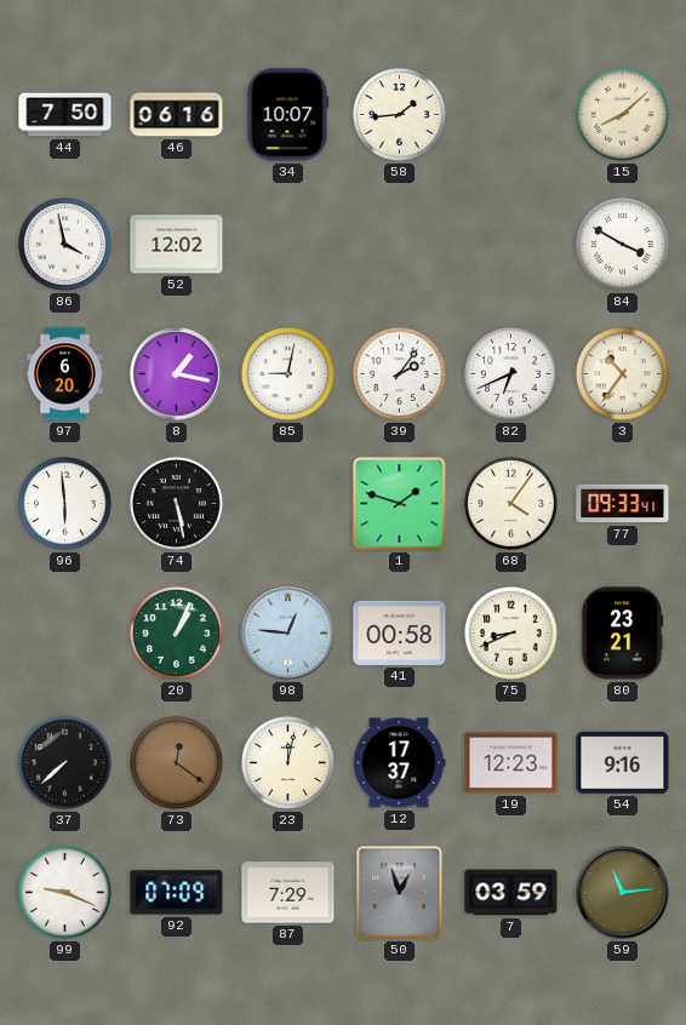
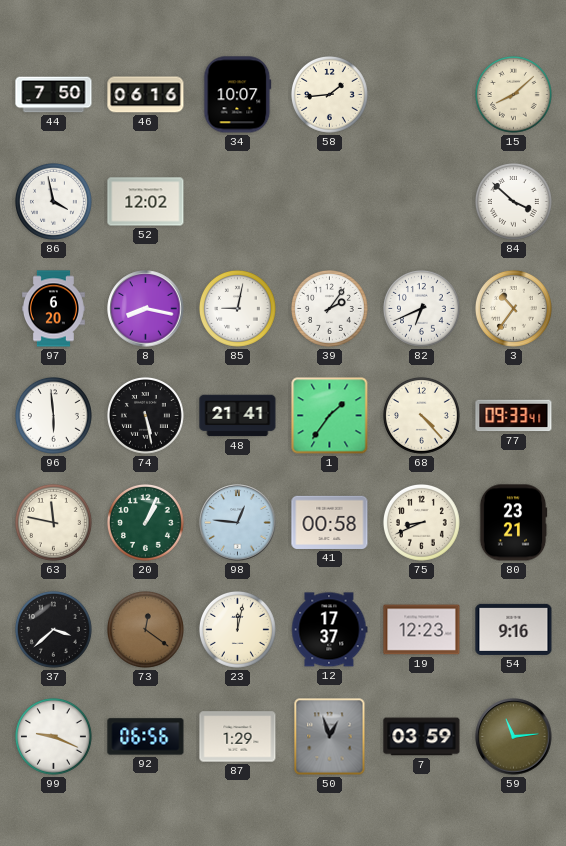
84: 3:50 -> 3:52 (513, 201)
8: 1:17 -> 8:17 (146, 309)
48: none -> 21:41 (238, 416)
1: 1:48 -> 1:36 (330, 416)
68: 4:06 -> 4:23 (421, 415)
63: none -> 11:47 (53, 522)
37: 7:38 -> 3:38 (53, 629)
92: 07:09 -> 06:56 (146, 737)
87: 7:29 -> 1:29 (238, 737)
